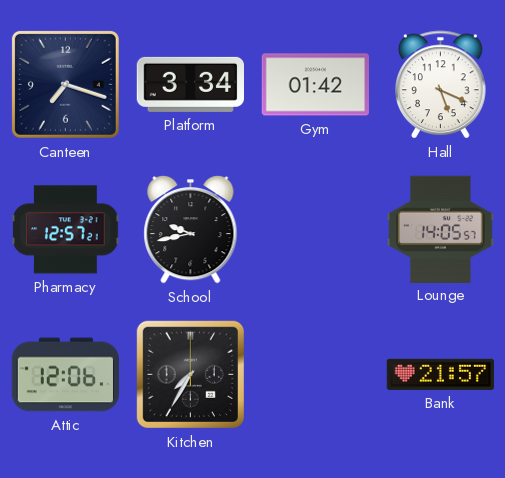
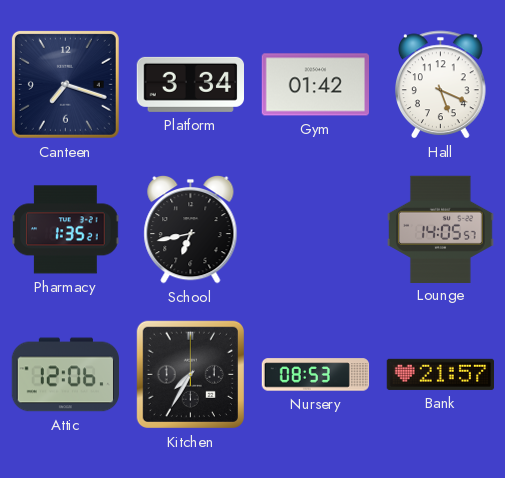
Pharmacy: 12:57 -> 1:35 (66, 230)
School: 9:43 -> 6:43 (191, 229)
Nursery: none -> 08:53 (316, 375)
